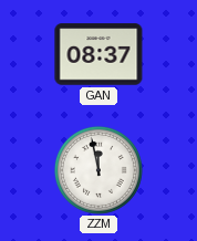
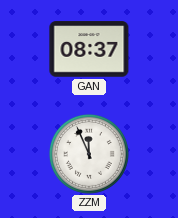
ZZM: 11:58 -> 11:56 (89, 154)
